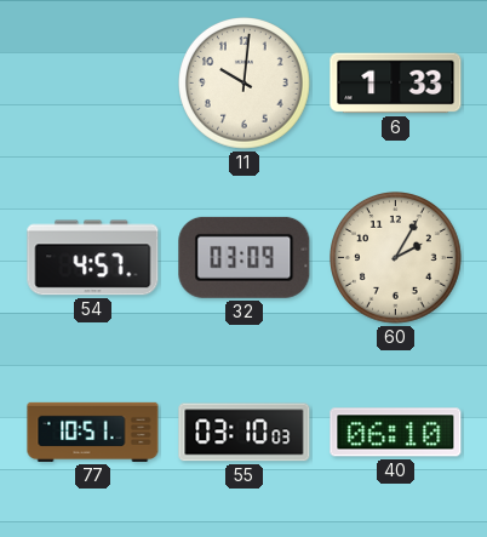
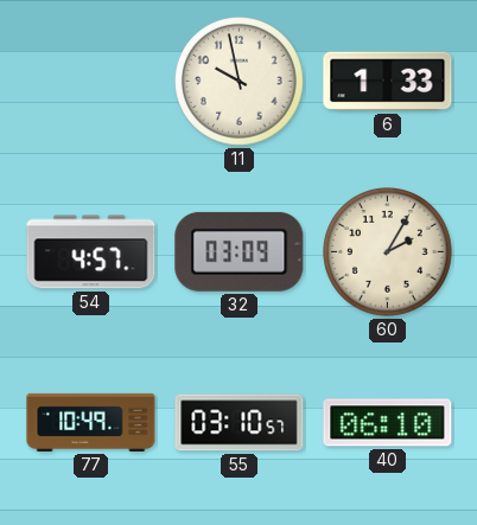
11: 10:01 -> 9:58 (240, 82)
77: 10:51 -> 10:49 (91, 422)
55: 03:10:03 -> 03:10:57 (240, 423)
